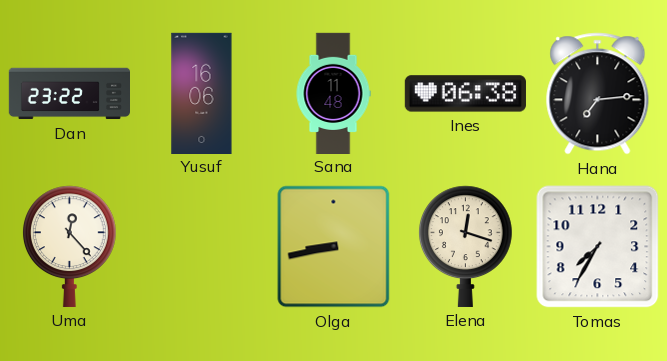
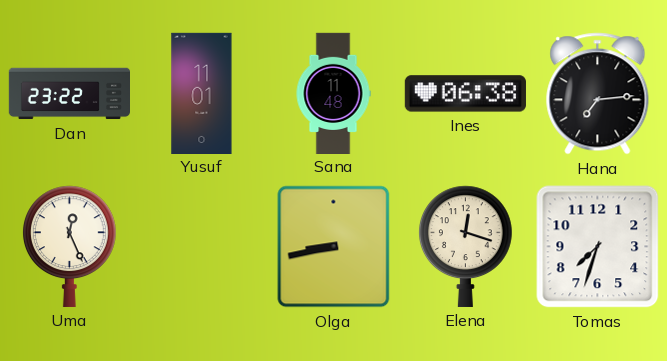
Yusuf: 16:06 -> 11:01 (202, 93)
Uma: 12:23 -> 12:26 (69, 246)
Tomas: 7:35 -> 7:33 (598, 247)
